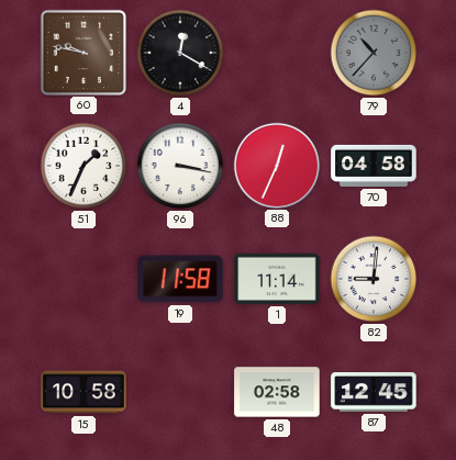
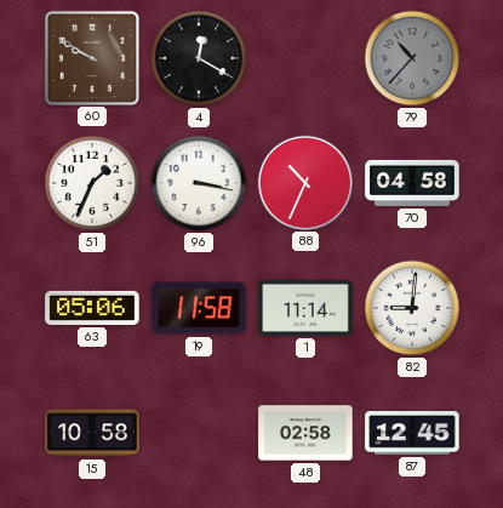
60: 9:47 -> 9:50 (91, 57)
88: 12:34 -> 10:34 (304, 182)
63: none -> 05:06 (92, 308)
